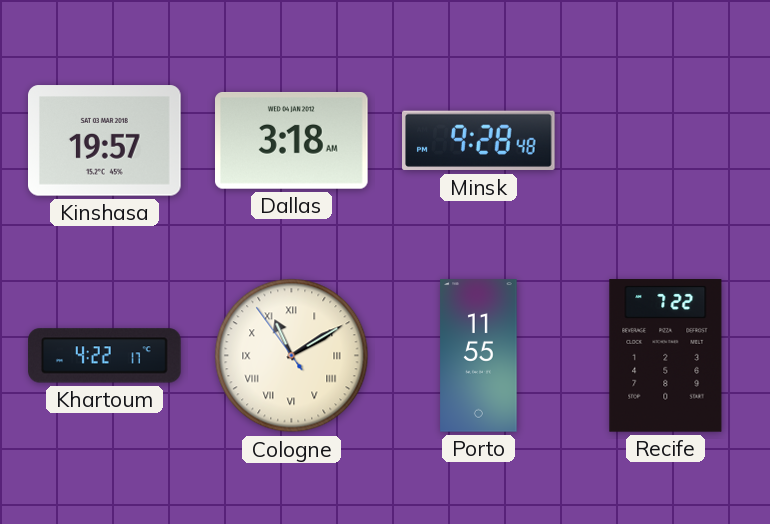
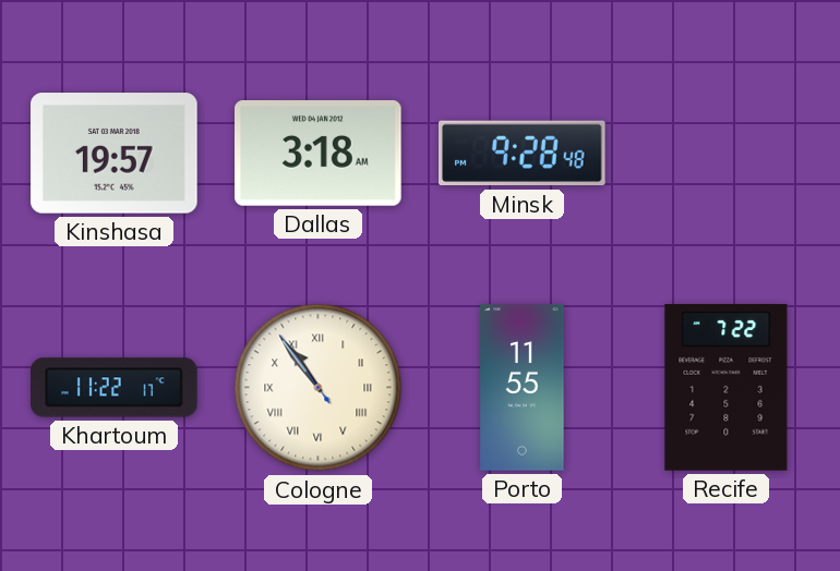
Khartoum: 4:22 -> 11:22 (115, 388)
Cologne: 11:09 -> 10:53 (319, 388)
